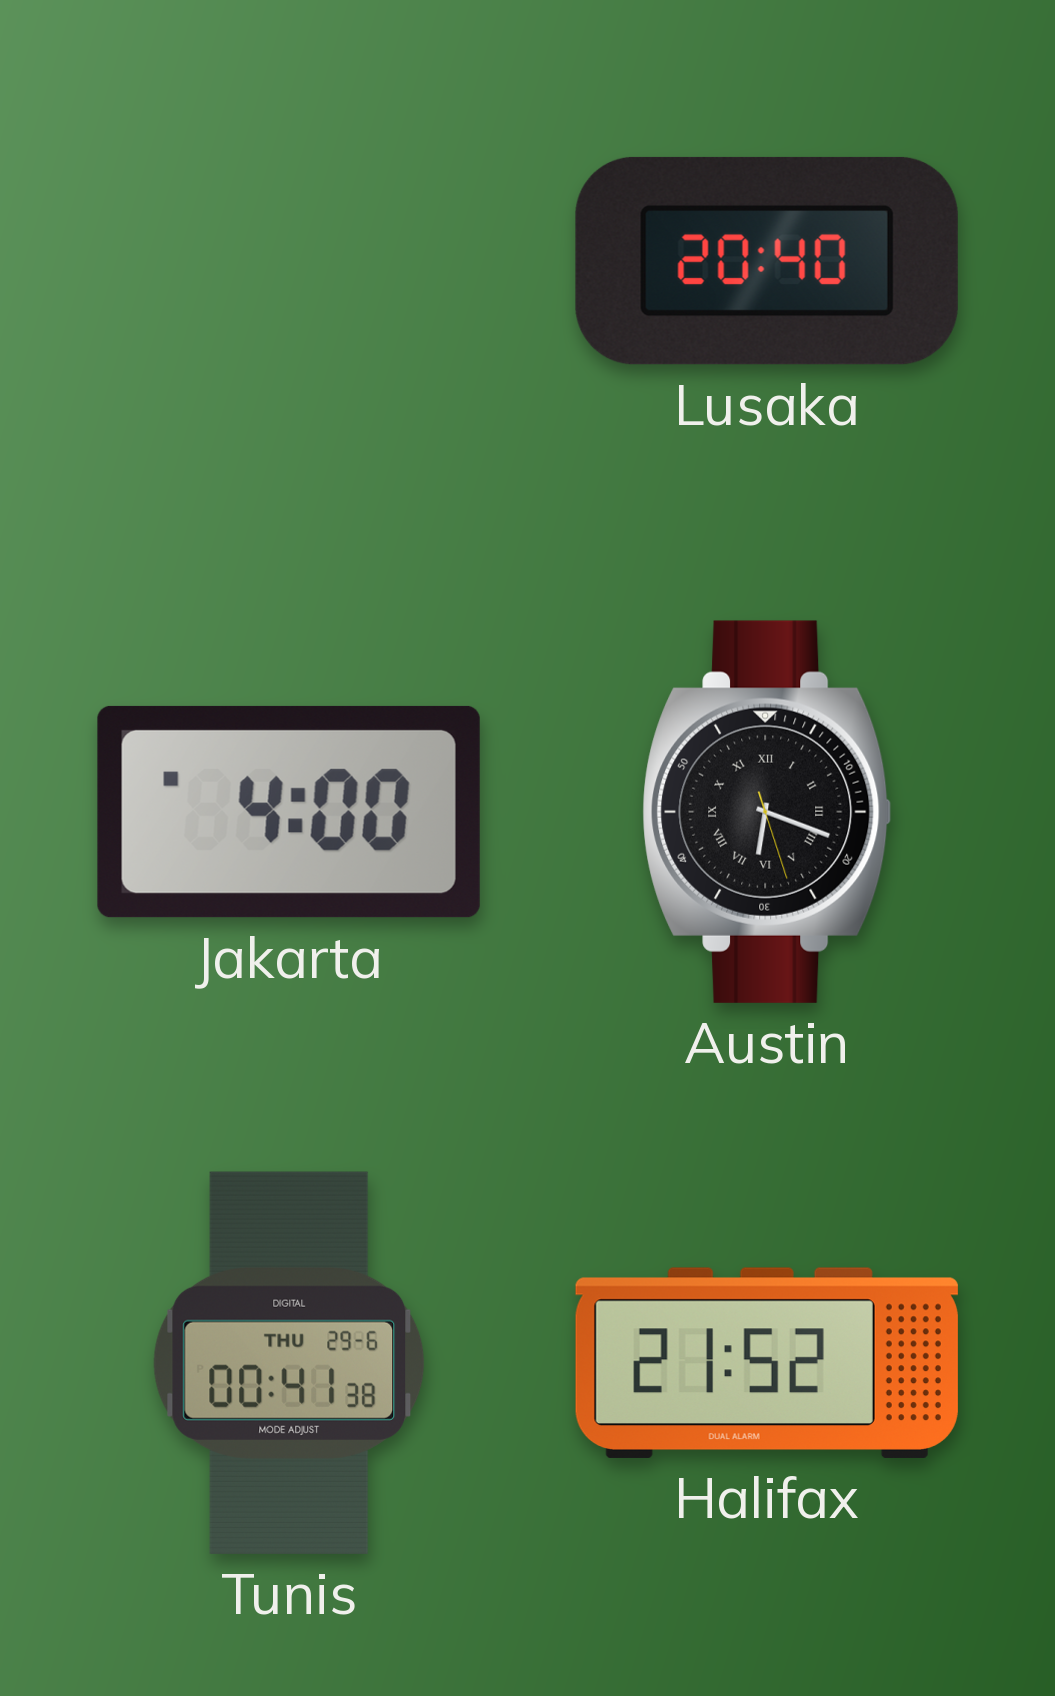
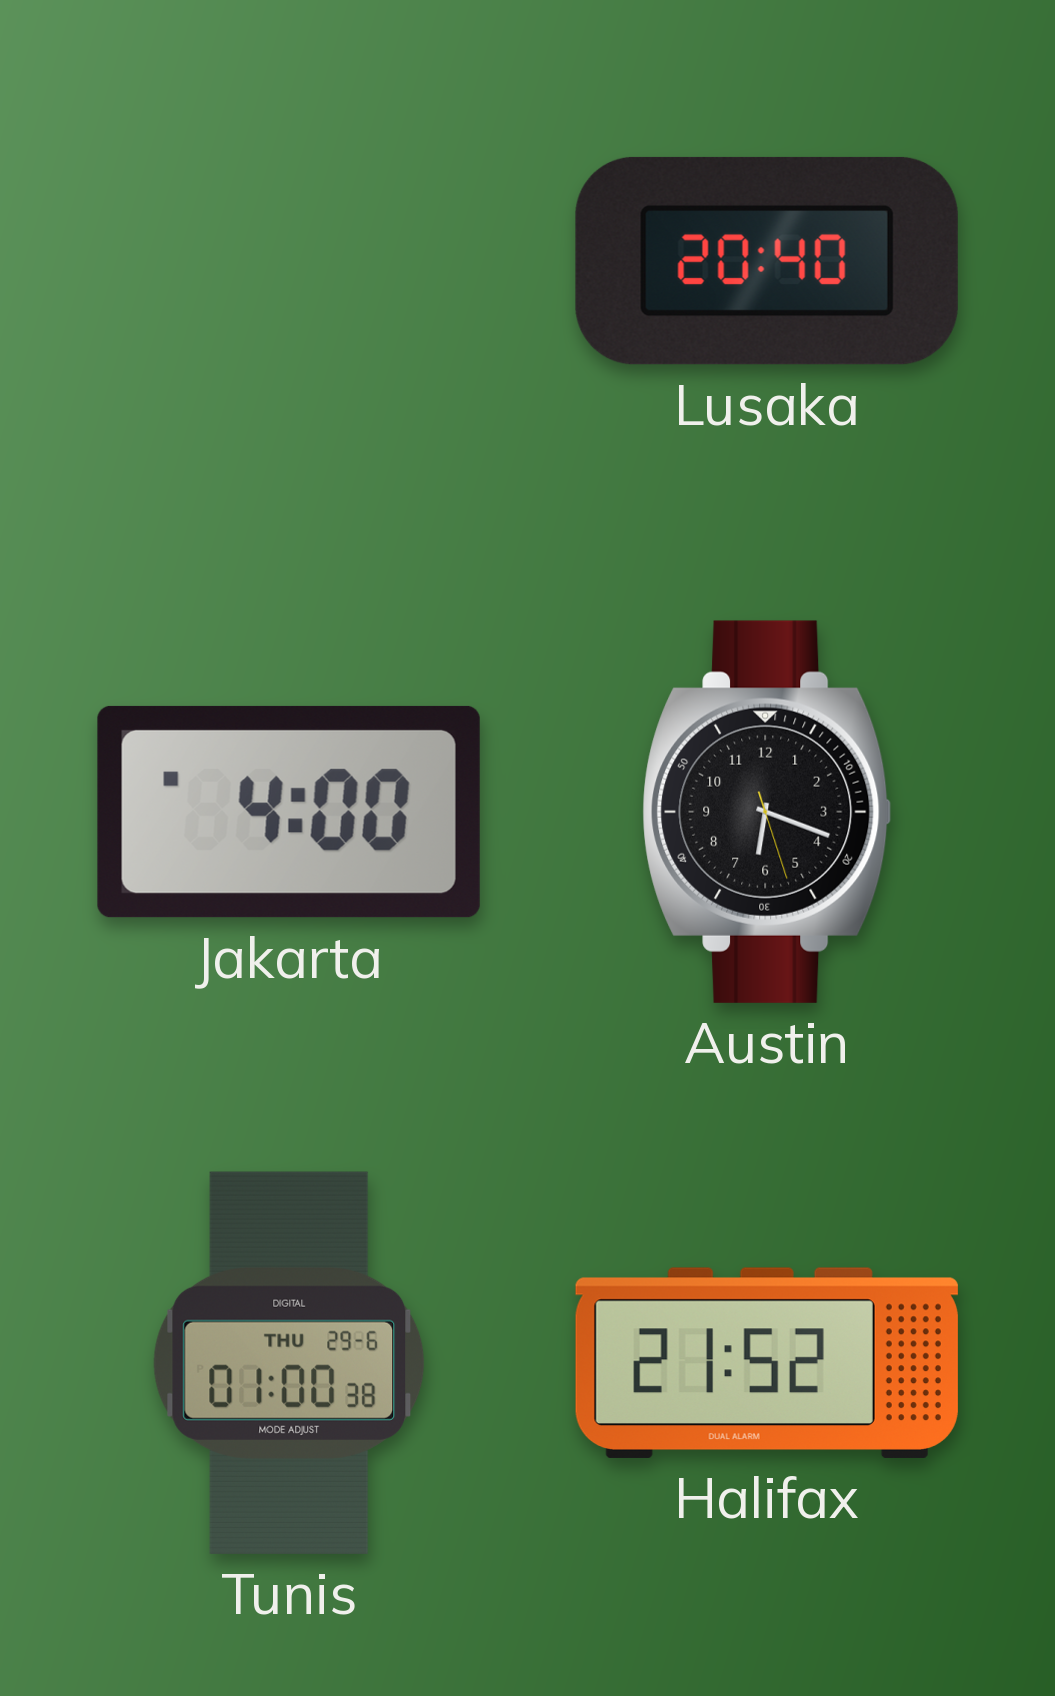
Austin numerals: Roman -> Arabic (767, 812)
Tunis: 00:41 -> 01:00 (289, 1363)
